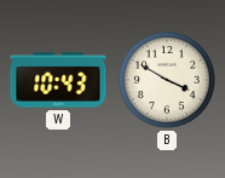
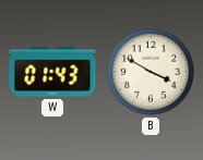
W: 10:43 -> 01:43 (52, 72)
